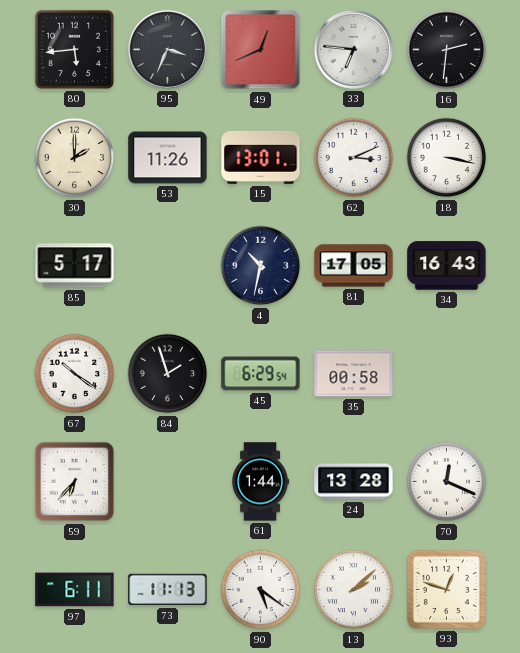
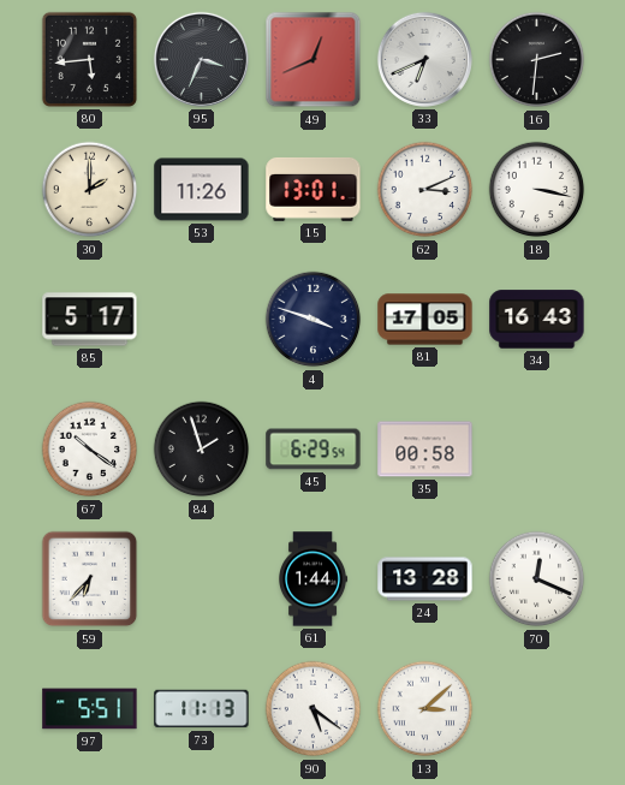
33: 6:46 -> 6:41 (424, 59)
4: 10:32 -> 3:48 (314, 320)
97: 6:11 -> 5:51 (90, 709)
13: 2:08 -> 3:08 (425, 709)
93: 12:48 -> none (446, 589)
